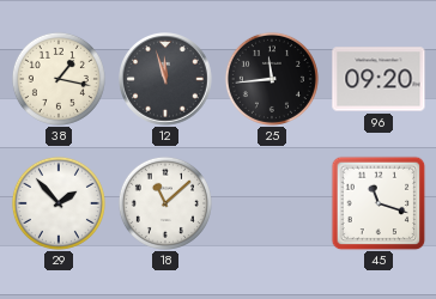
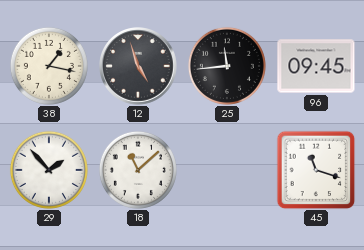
12: 11:57 -> 4:57 (139, 67)
96: 09:20 -> 09:45 (316, 66)
